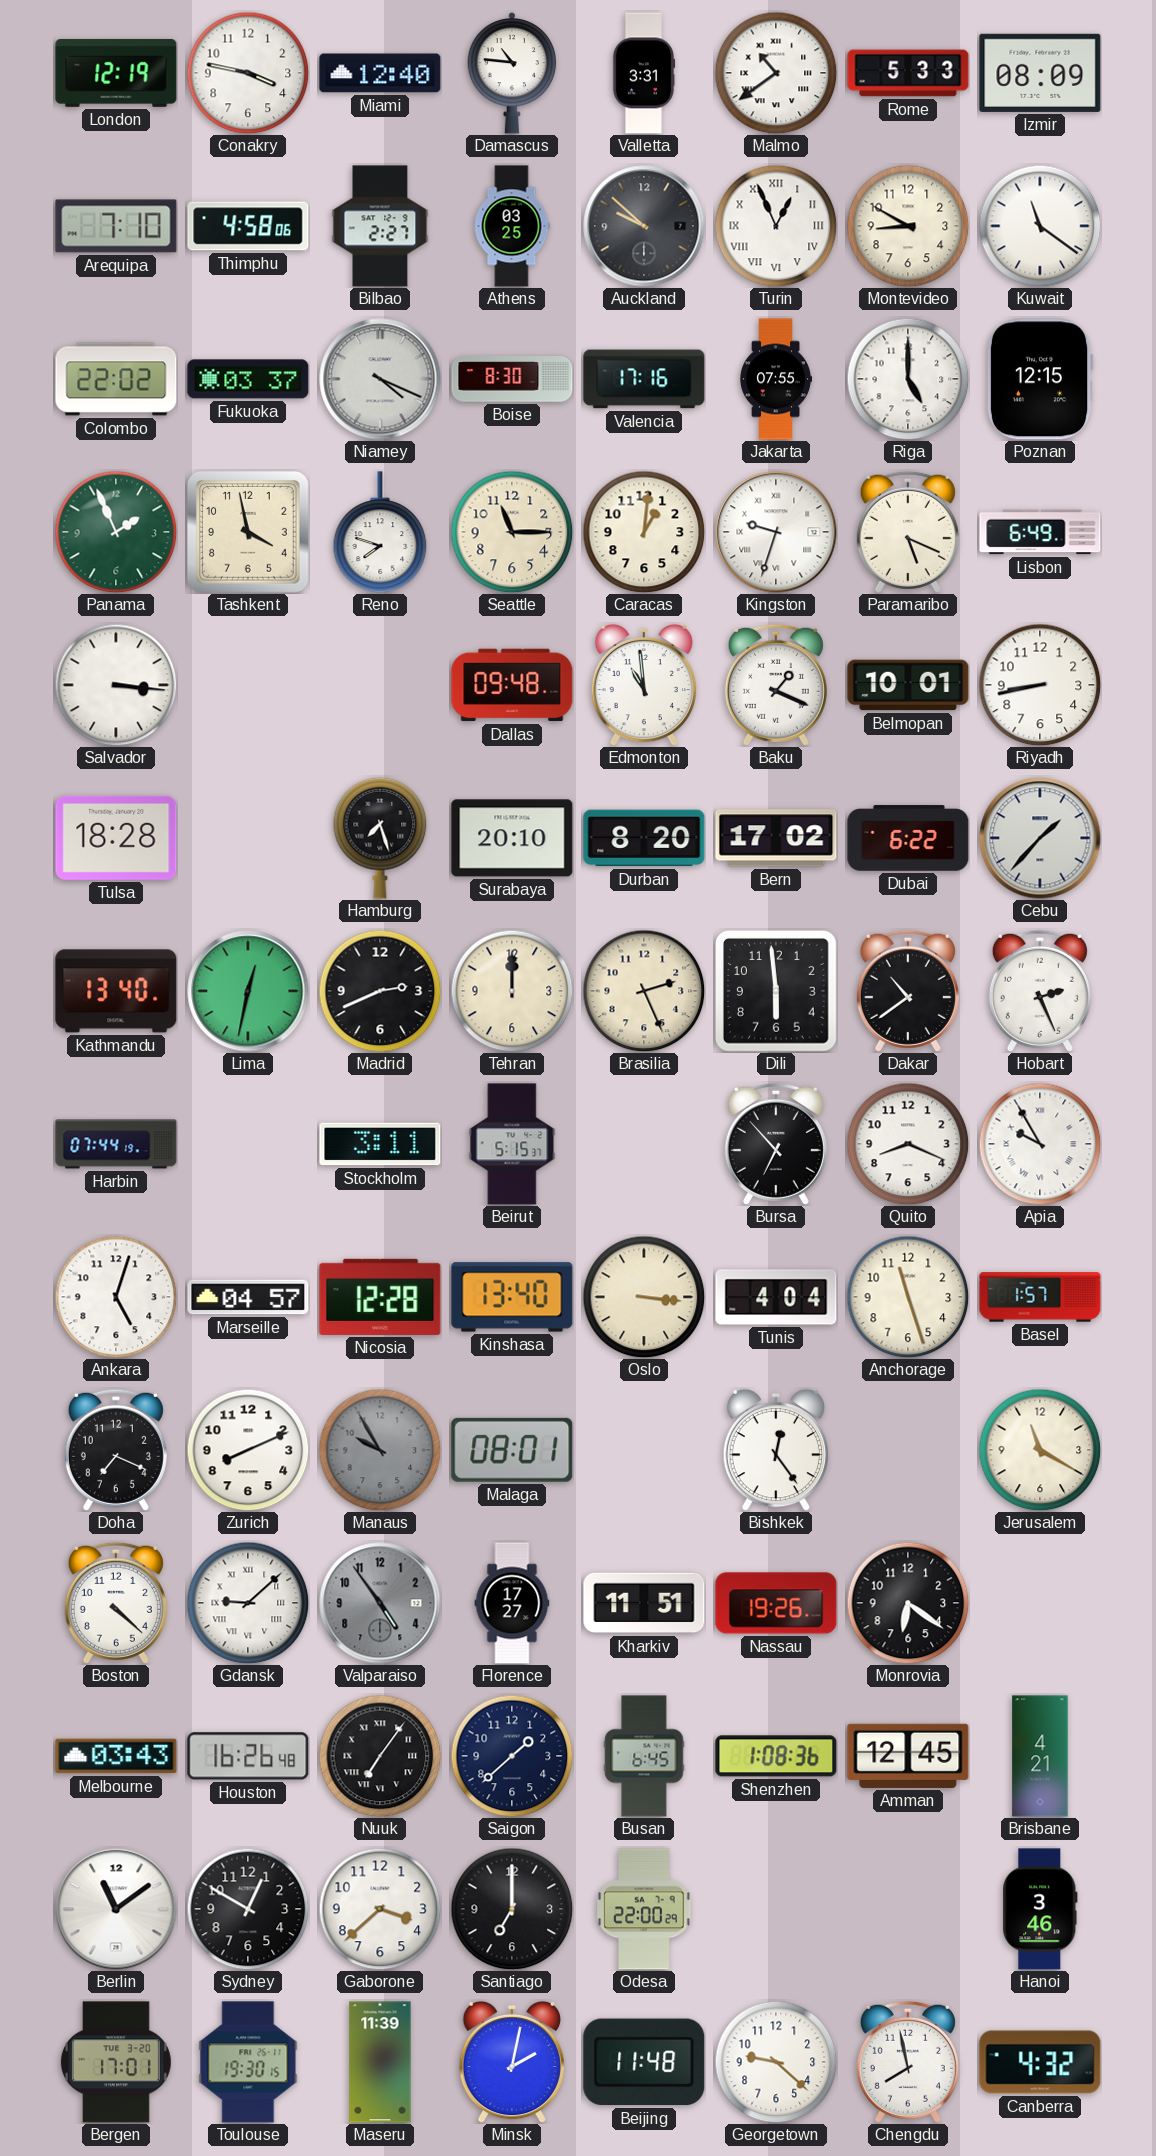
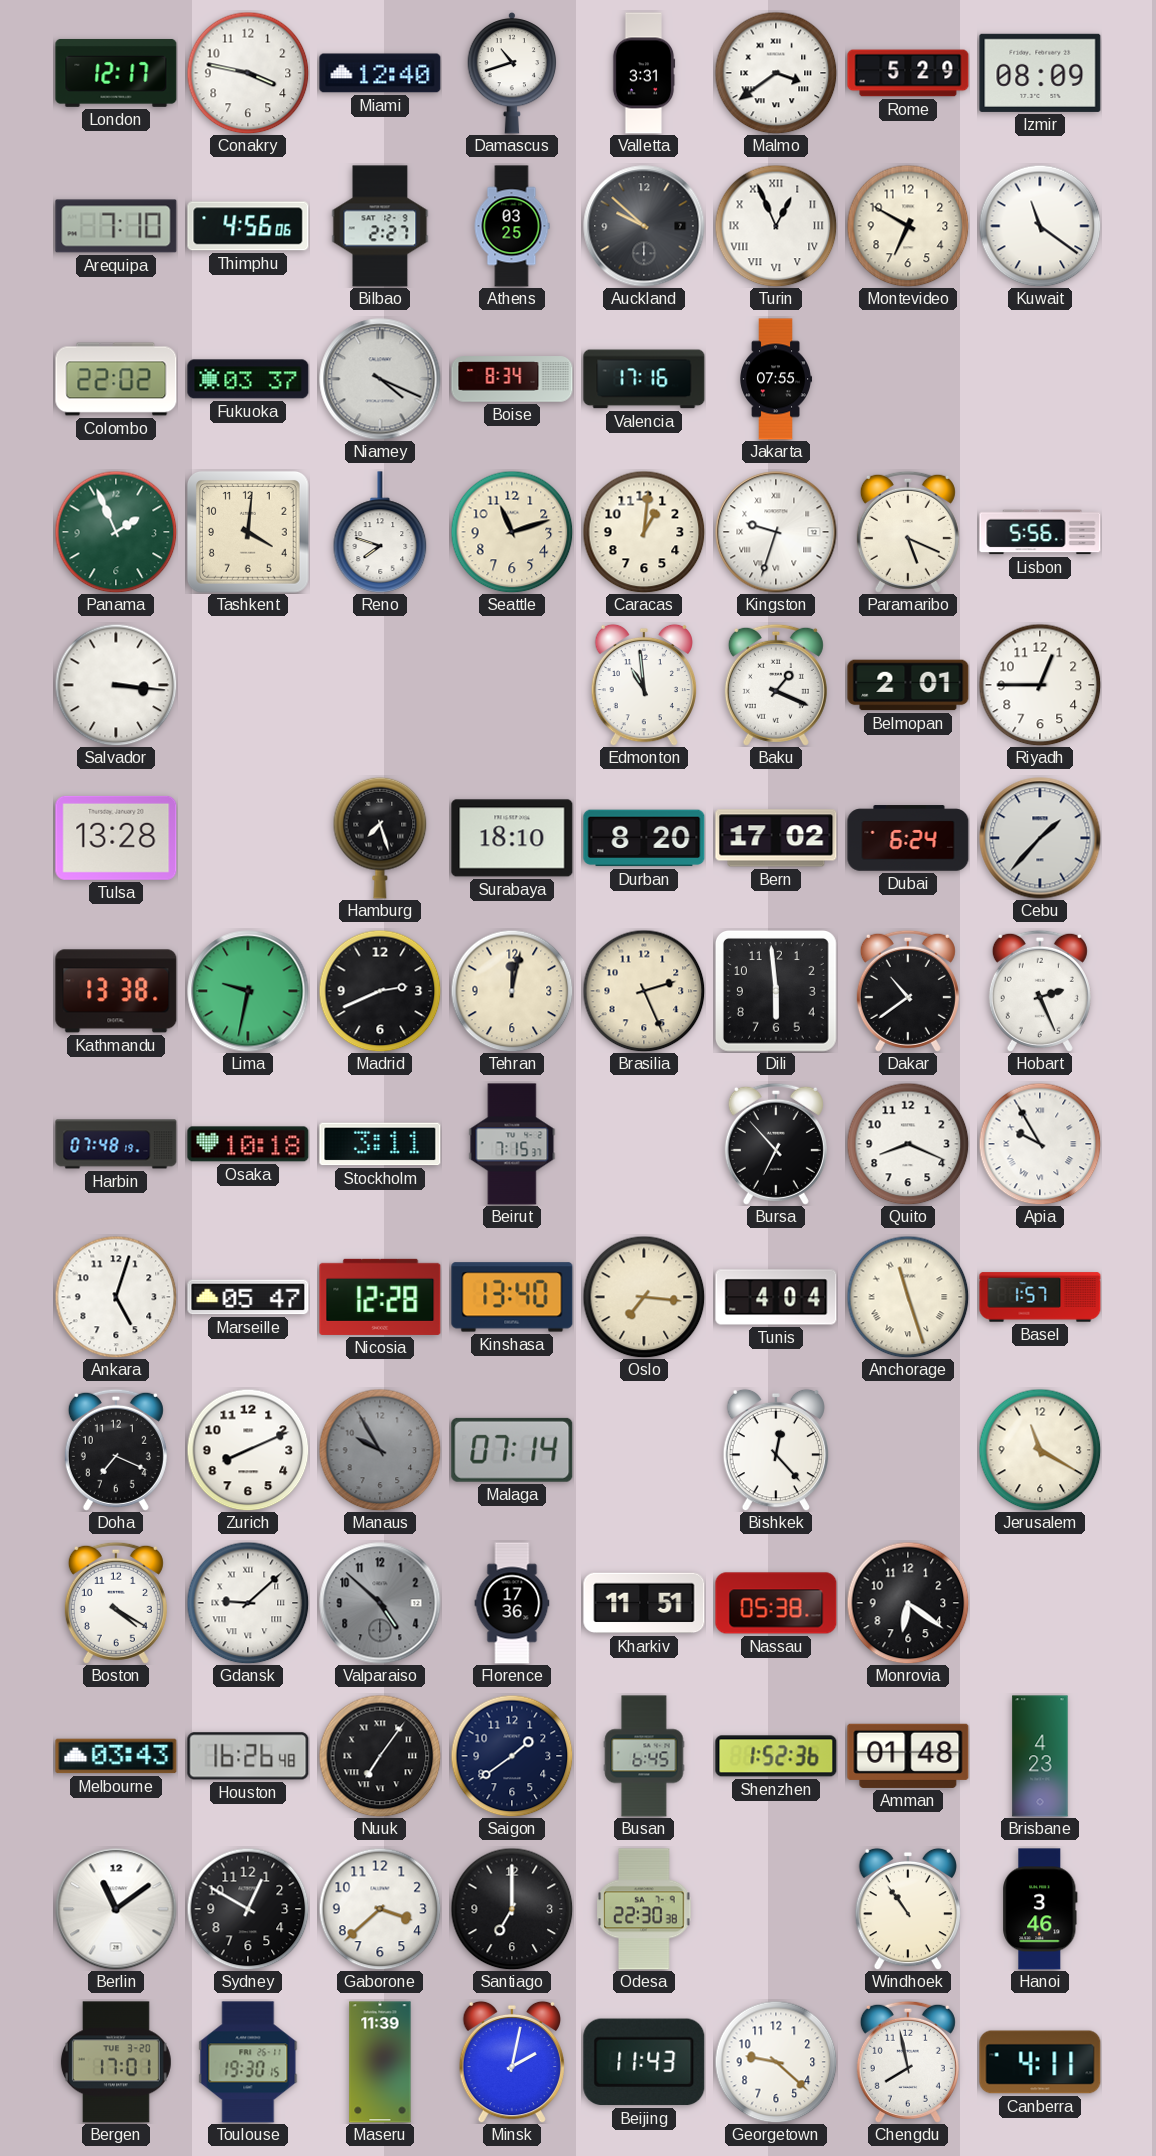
London: 12:19 -> 12:17 (116, 73)
Damascus: 10:46 -> 10:42 (512, 73)
Malmo: 10:39 -> 3:39 (776, 73)
Rome: 5:33 -> 5:29 (908, 73)
Thimphu: 4:58 -> 4:56 (248, 226)
Montevideo: 8:50 -> 6:50 (908, 226)
Boise: 8:30 -> 8:34 (512, 379)
Riga: 5:00 -> none (908, 379)
Poznan: 12:15 -> none (1040, 379)
Tashkent: 3:58 -> 4:01 (248, 532)
Seattle: 11:15 -> 11:12 (512, 532)
Lisbon: 6:49 -> 5:56 (1040, 532)
Dallas: 09:48 -> none (512, 685)
Belmopan: 10:01 -> 2:01 (908, 685)
Riyadh: 8:43 -> 12:45 (1040, 685)
Tulsa: 18:28 -> 13:28 (116, 838)
Surabaya: 20:10 -> 18:10 (512, 838)
Dubai: 6:22 -> 6:24 (908, 838)
Kathmandu: 13:40 -> 13:38 (116, 991)
Lima: 12:32 -> 9:32 (248, 991)
Tehran: 12:00 -> 12:02 (512, 991)
Harbin: 07:44 -> 07:48 (116, 1144)
Osaka: none -> 10:18 (248, 1144)
Beirut: 5:15 -> 7:15 (512, 1144)
Marseille: 04:57 -> 05:47 (248, 1297)
Oslo: 3:16 -> 7:16 (644, 1297)
Anchorage numerals: Arabic -> Roman (908, 1297)
Malaga: 08:01 -> 07:14 (512, 1450)
Bishkek: 12:24 -> 12:23 (776, 1450)
Boston: 4:22 -> 4:20 (116, 1603)
Valparaiso: 4:54 -> 4:52 (380, 1603)
Florence: 17:27 -> 17:36 (512, 1603)
Nassau: 19:26 -> 05:38 (776, 1603)
Saigon: 1:38 -> 1:39 (512, 1756)
Shenzhen: 1:08 -> 1:52 (776, 1756)
Amman: 12:45 -> 01:48 (908, 1756)
Brisbane: 4:21 -> 4:23 (1040, 1756)
Odesa: 22:00 -> 22:30 (644, 1909)
Windhoek: none -> 10:54 (908, 1909)
Beijing: 11:48 -> 11:43 (644, 2062)
Canberra: 4:32 -> 4:11 (1040, 2062)
